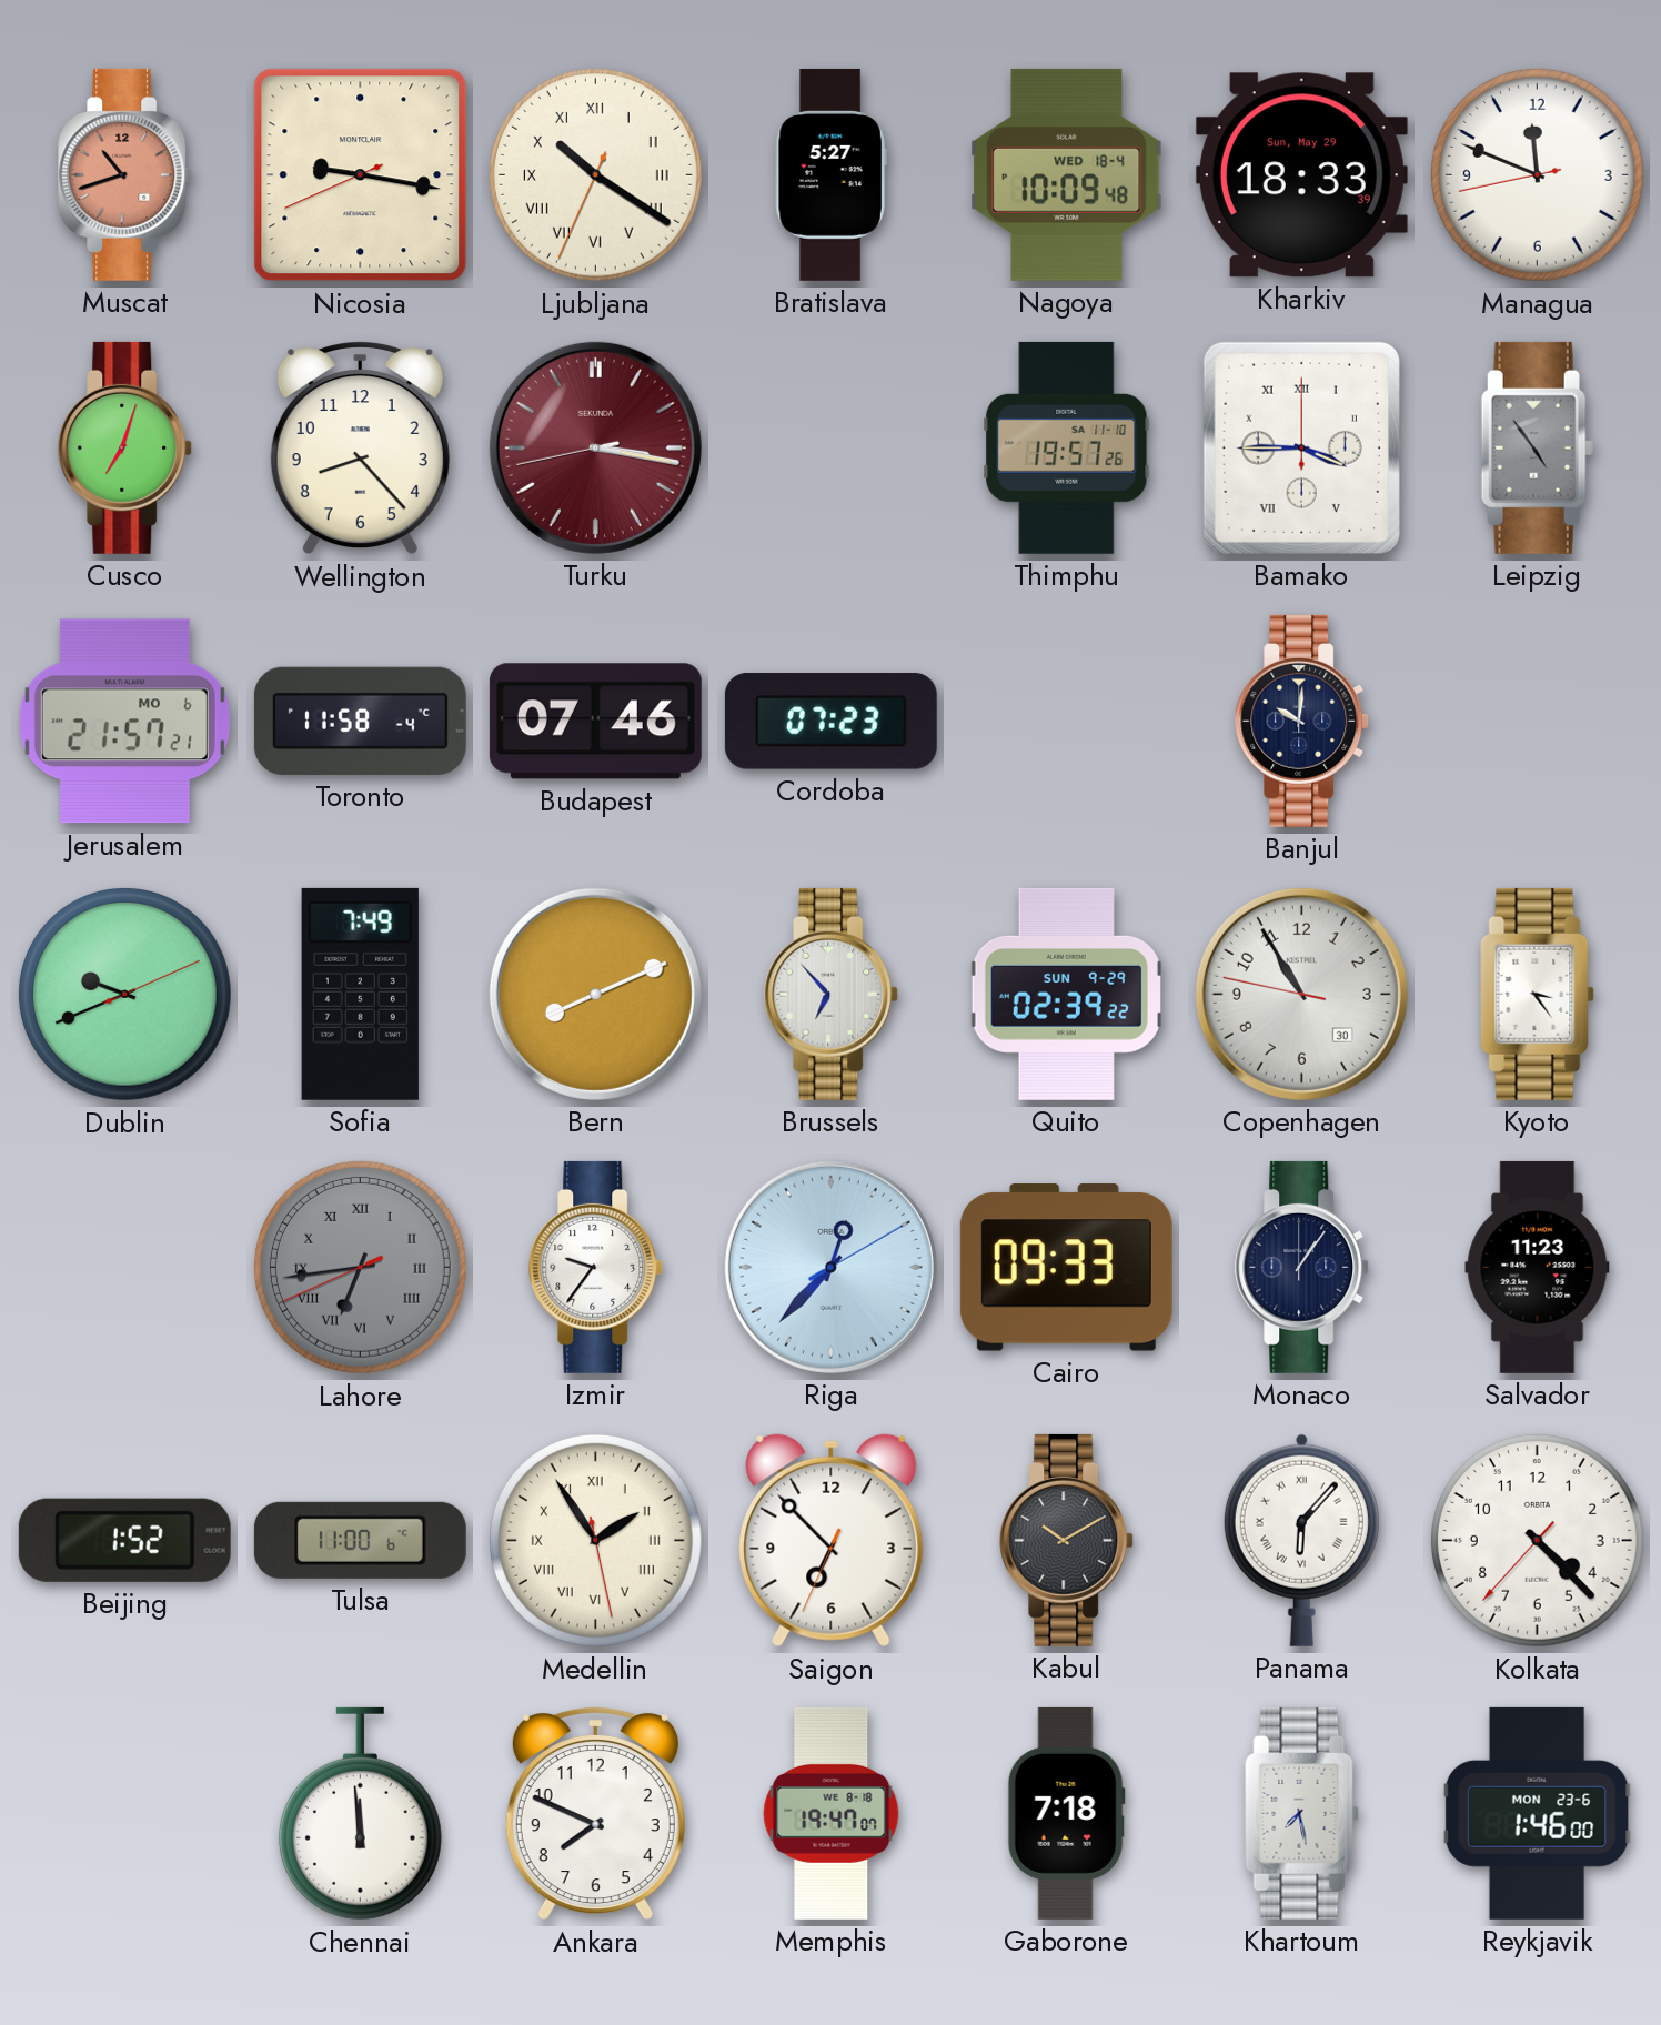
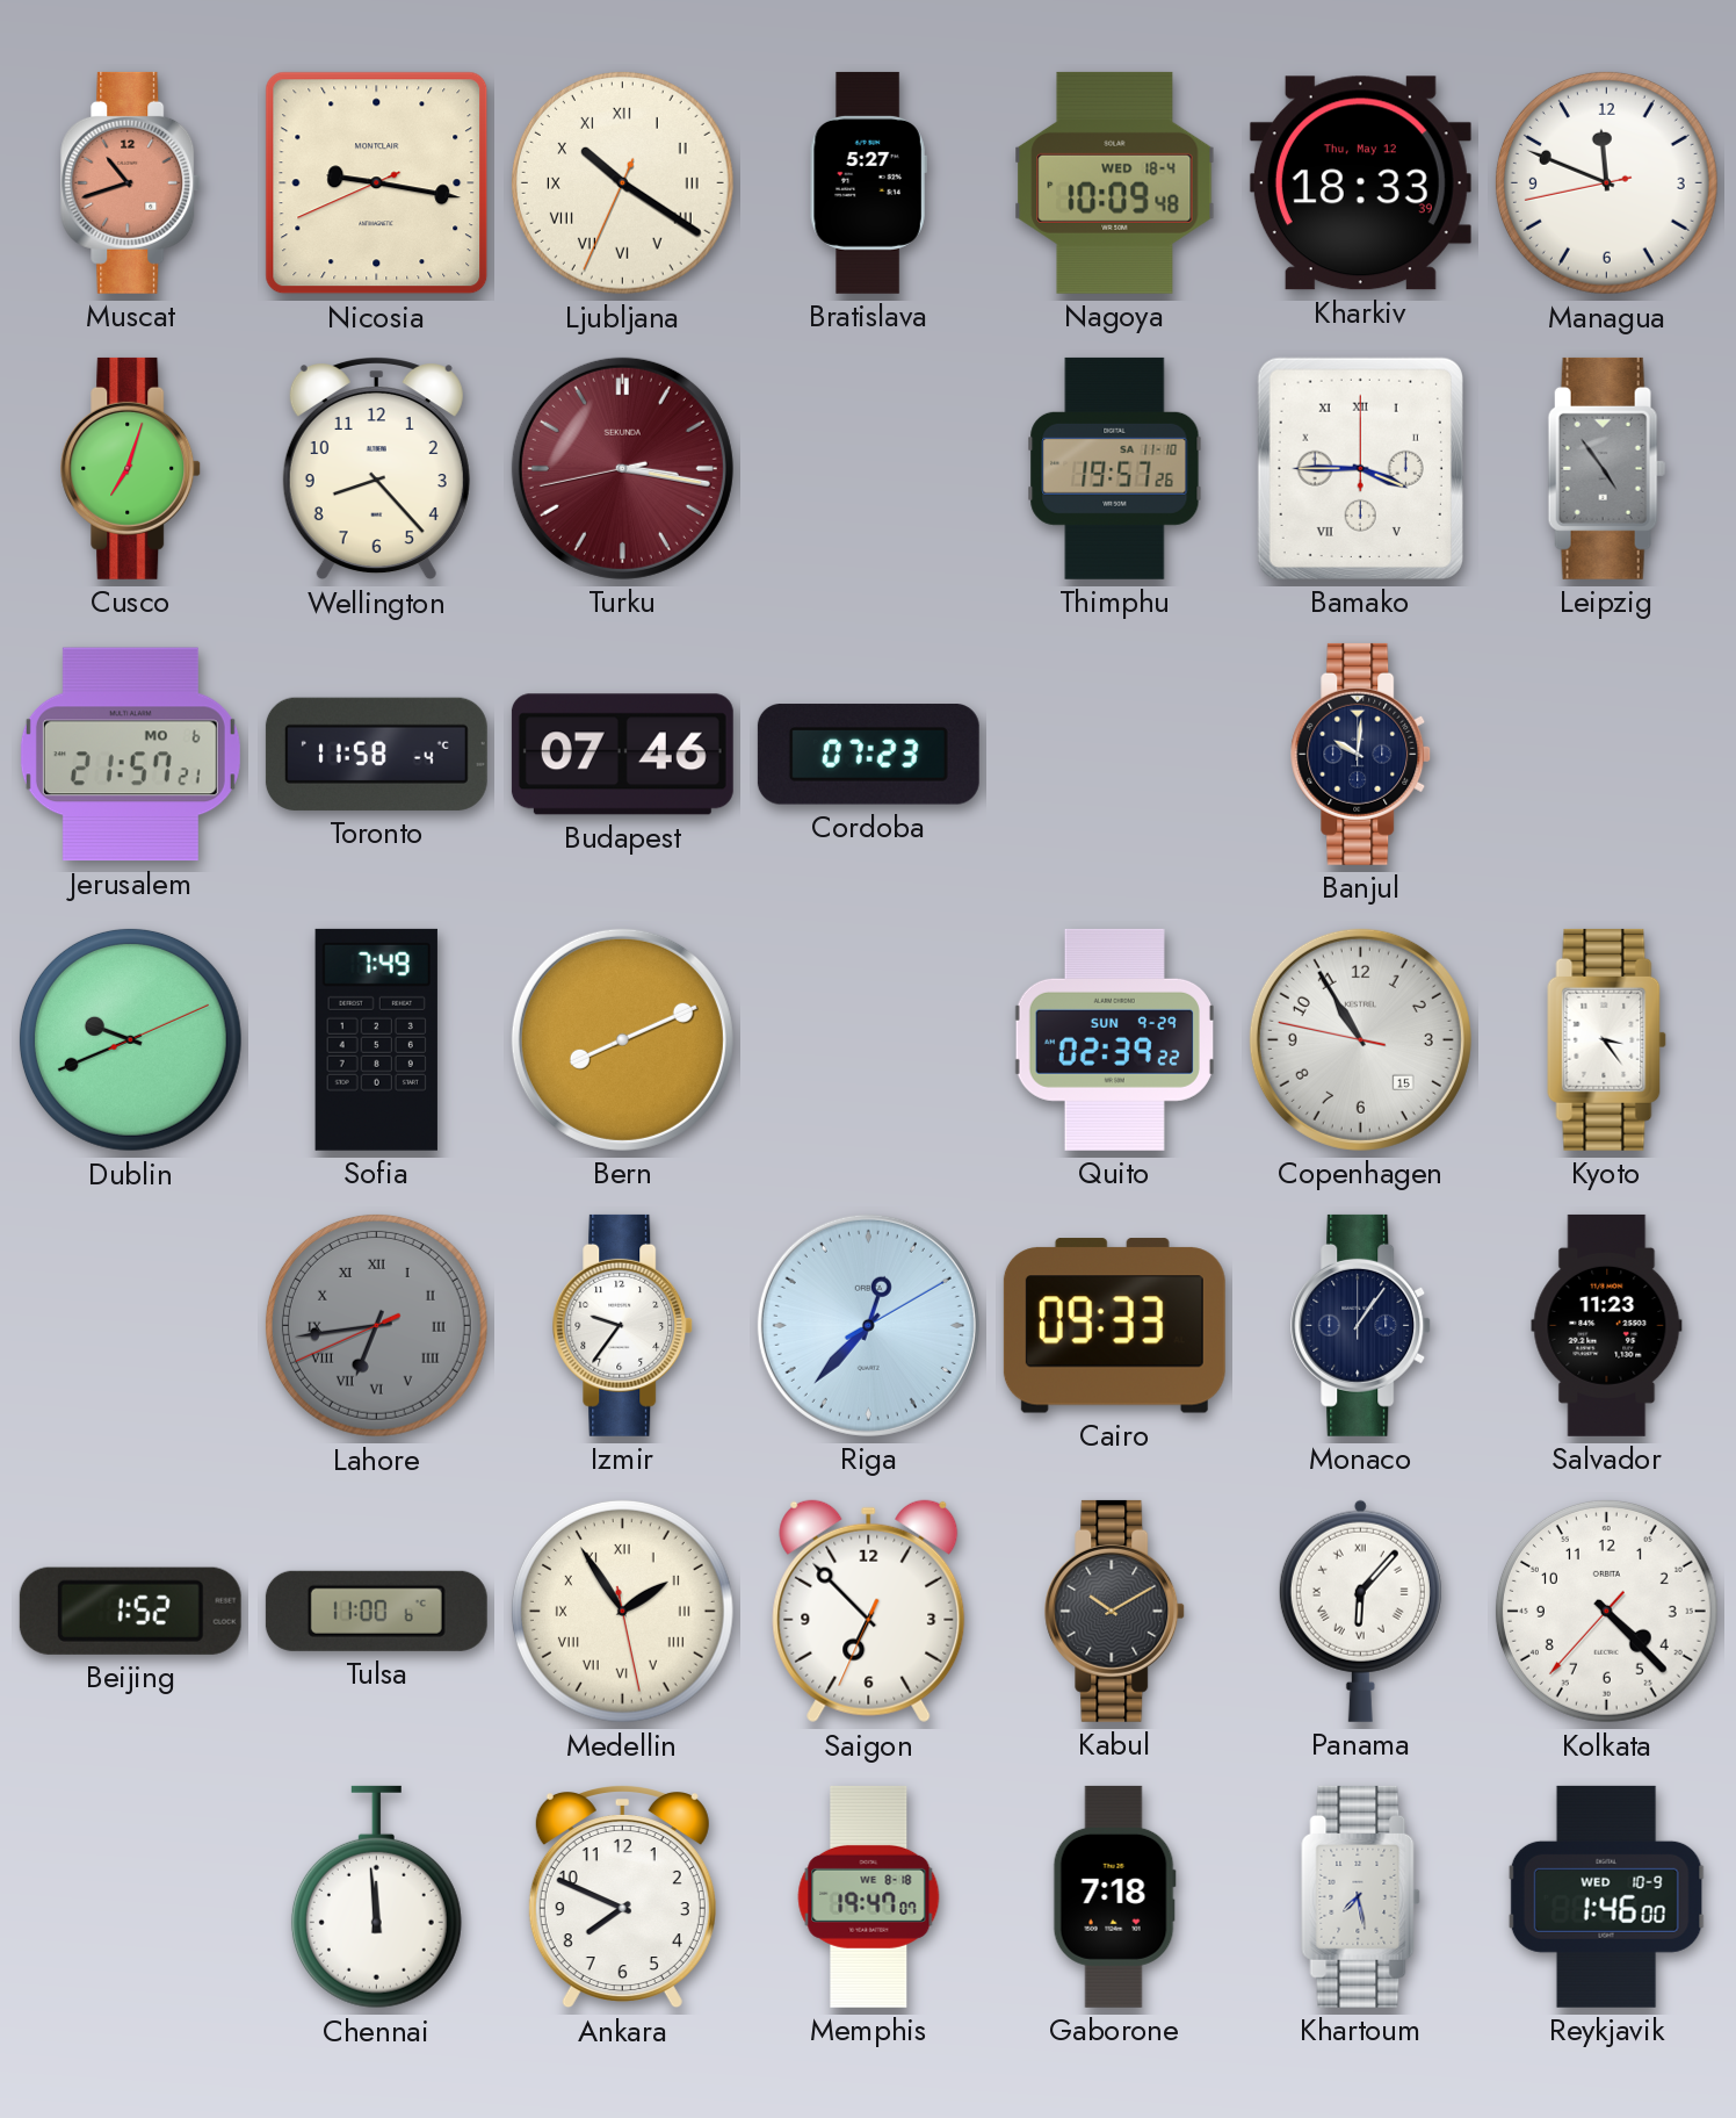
Kharkiv date: Sun, May 29 -> Thu, May 12 (1360, 183)
Brussels: 6:53 -> none (832, 994)
Copenhagen date: 30 -> 15 (1360, 1039)
Reykjavik date: MON 23-6 -> WED 10-9 (1606, 1896)
